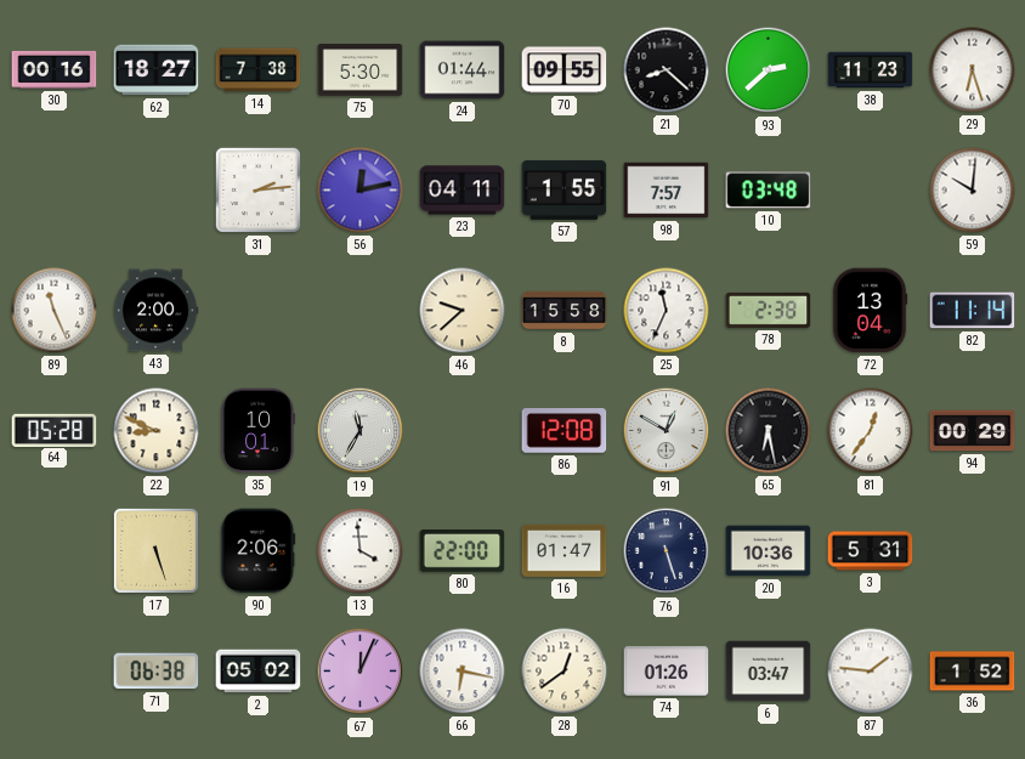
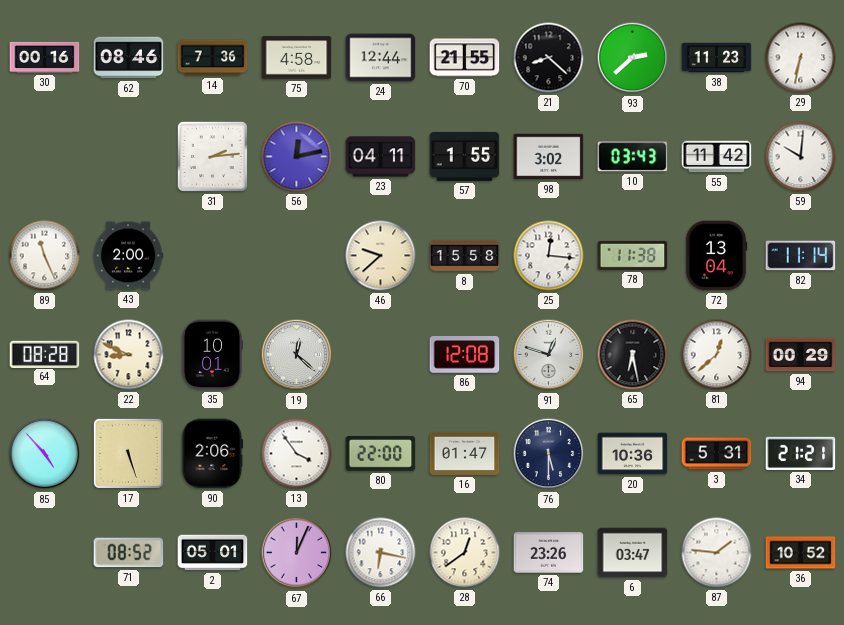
62: 18:27 -> 08:46 (129, 58)
14: 7:38 -> 7:36 (213, 58)
75: 5:30 -> 4:58 (297, 58)
24: 01:44 -> 12:44 (381, 58)
70: 09:55 -> 21:55 (465, 58)
29: 6:27 -> 6:32 (801, 58)
98: 7:57 -> 3:02 (549, 157)
10: 03:48 -> 03:43 (633, 157)
55: none -> 11:42 (717, 157)
25: 11:34 -> 12:16 (549, 256)
78: 2:38 -> 11:38 (633, 255)
64: 05:28 -> 08:28 (45, 354)
19: 11:35 -> 12:22 (297, 355)
91: 12:50 -> 12:48 (549, 355)
81: 12:36 -> 12:38 (717, 355)
85: none -> 4:53 (45, 454)
13: 3:59 -> 3:54 (297, 454)
76: 5:27 -> 5:30 (549, 454)
34: none -> 21:21 (801, 453)
71: 06:38 -> 08:52 (129, 553)
2: 05:02 -> 05:01 (213, 553)
74: 01:26 -> 23:26 (549, 553)
36: 1:52 -> 10:52 (801, 553)
